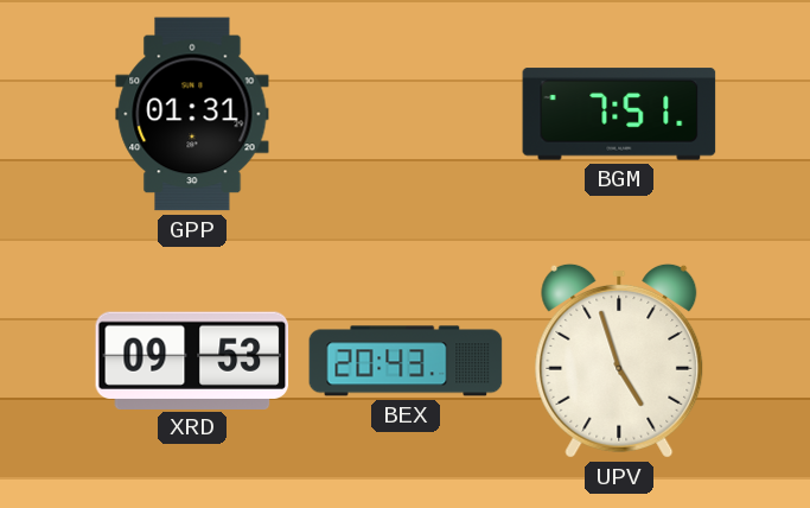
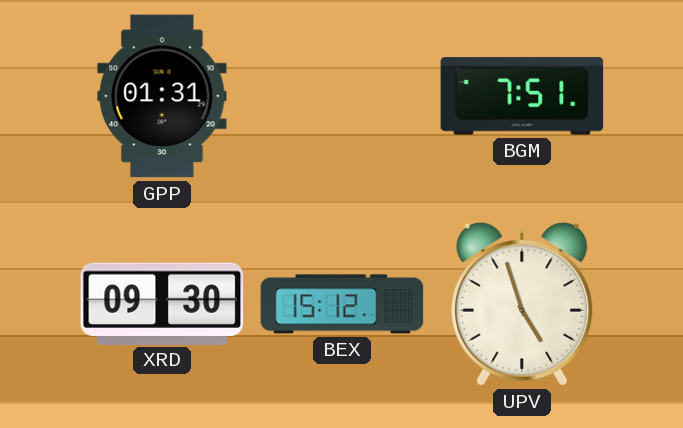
XRD: 09:53 -> 09:30 (162, 303)
BEX: 20:43 -> 15:12 (342, 304)
